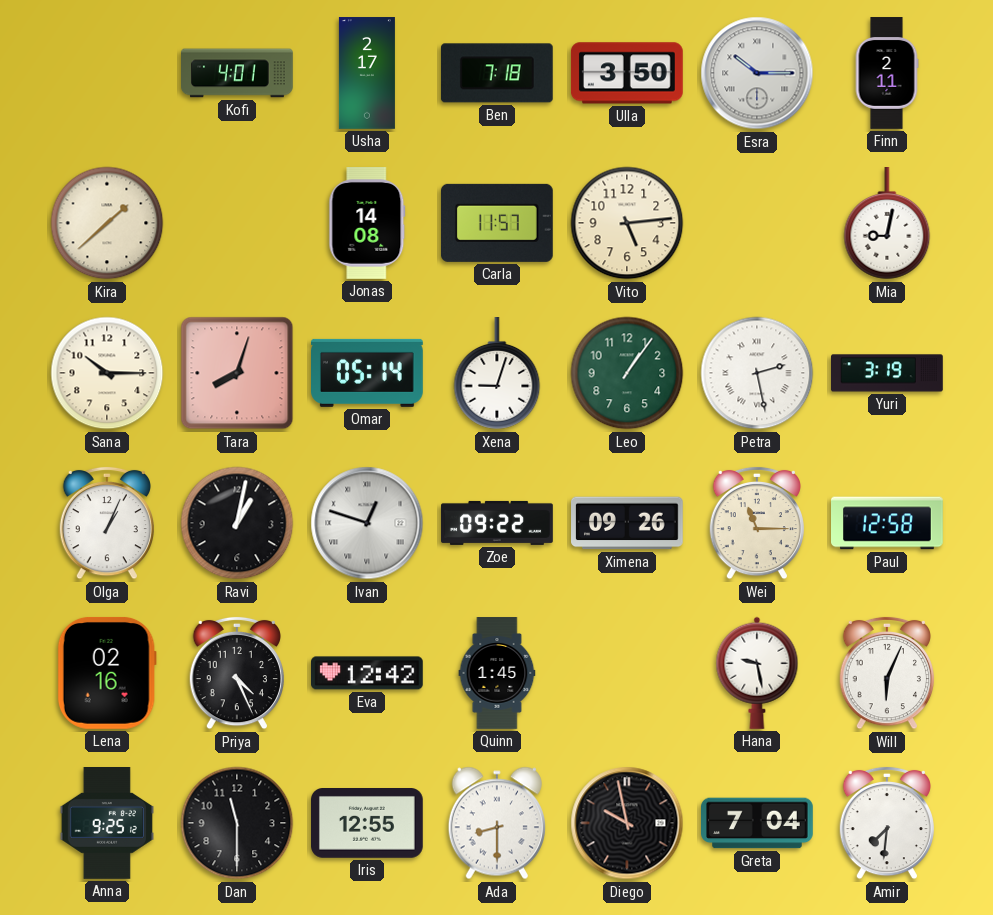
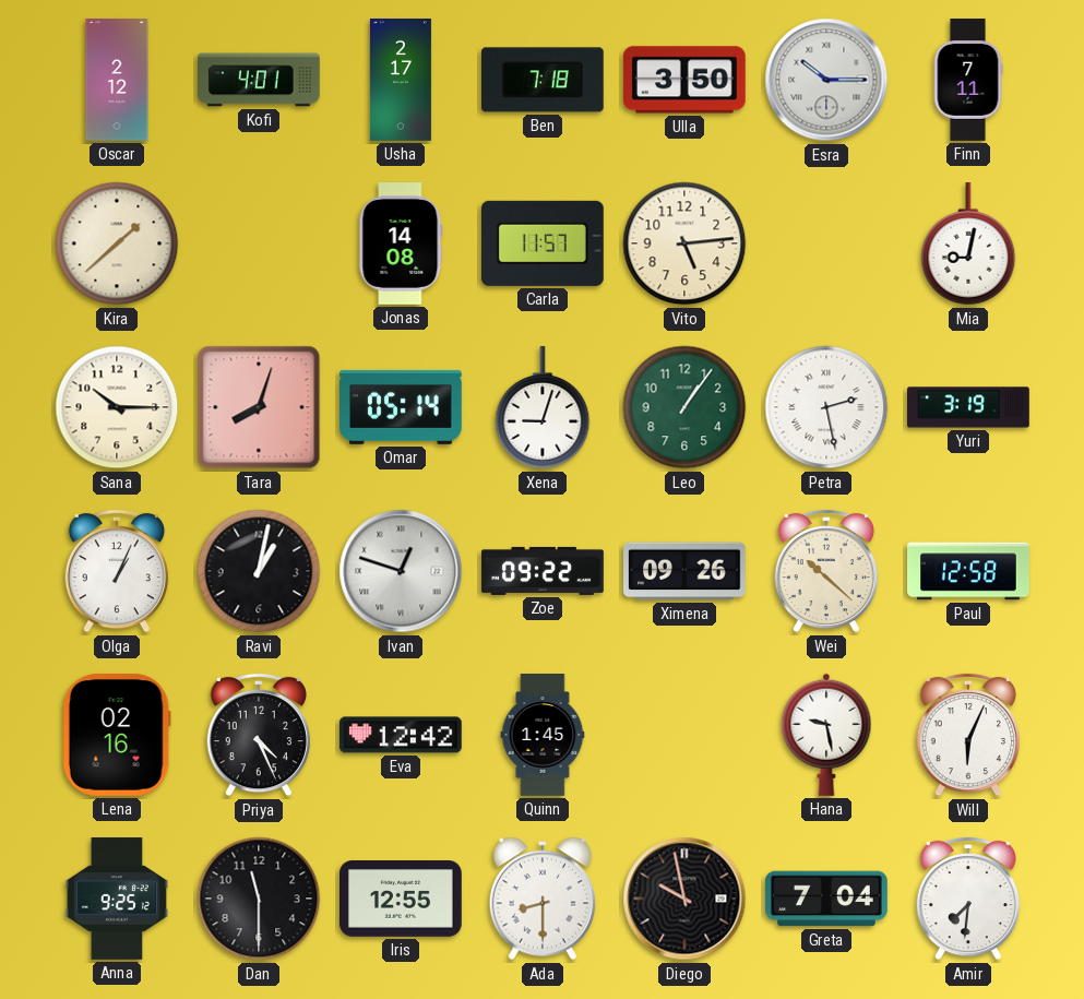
Oscar: none -> 2:12 (117, 80)
Finn: 2:11 -> 7:11 (968, 80)
Wei: 11:15 -> 10:22 (826, 571)
